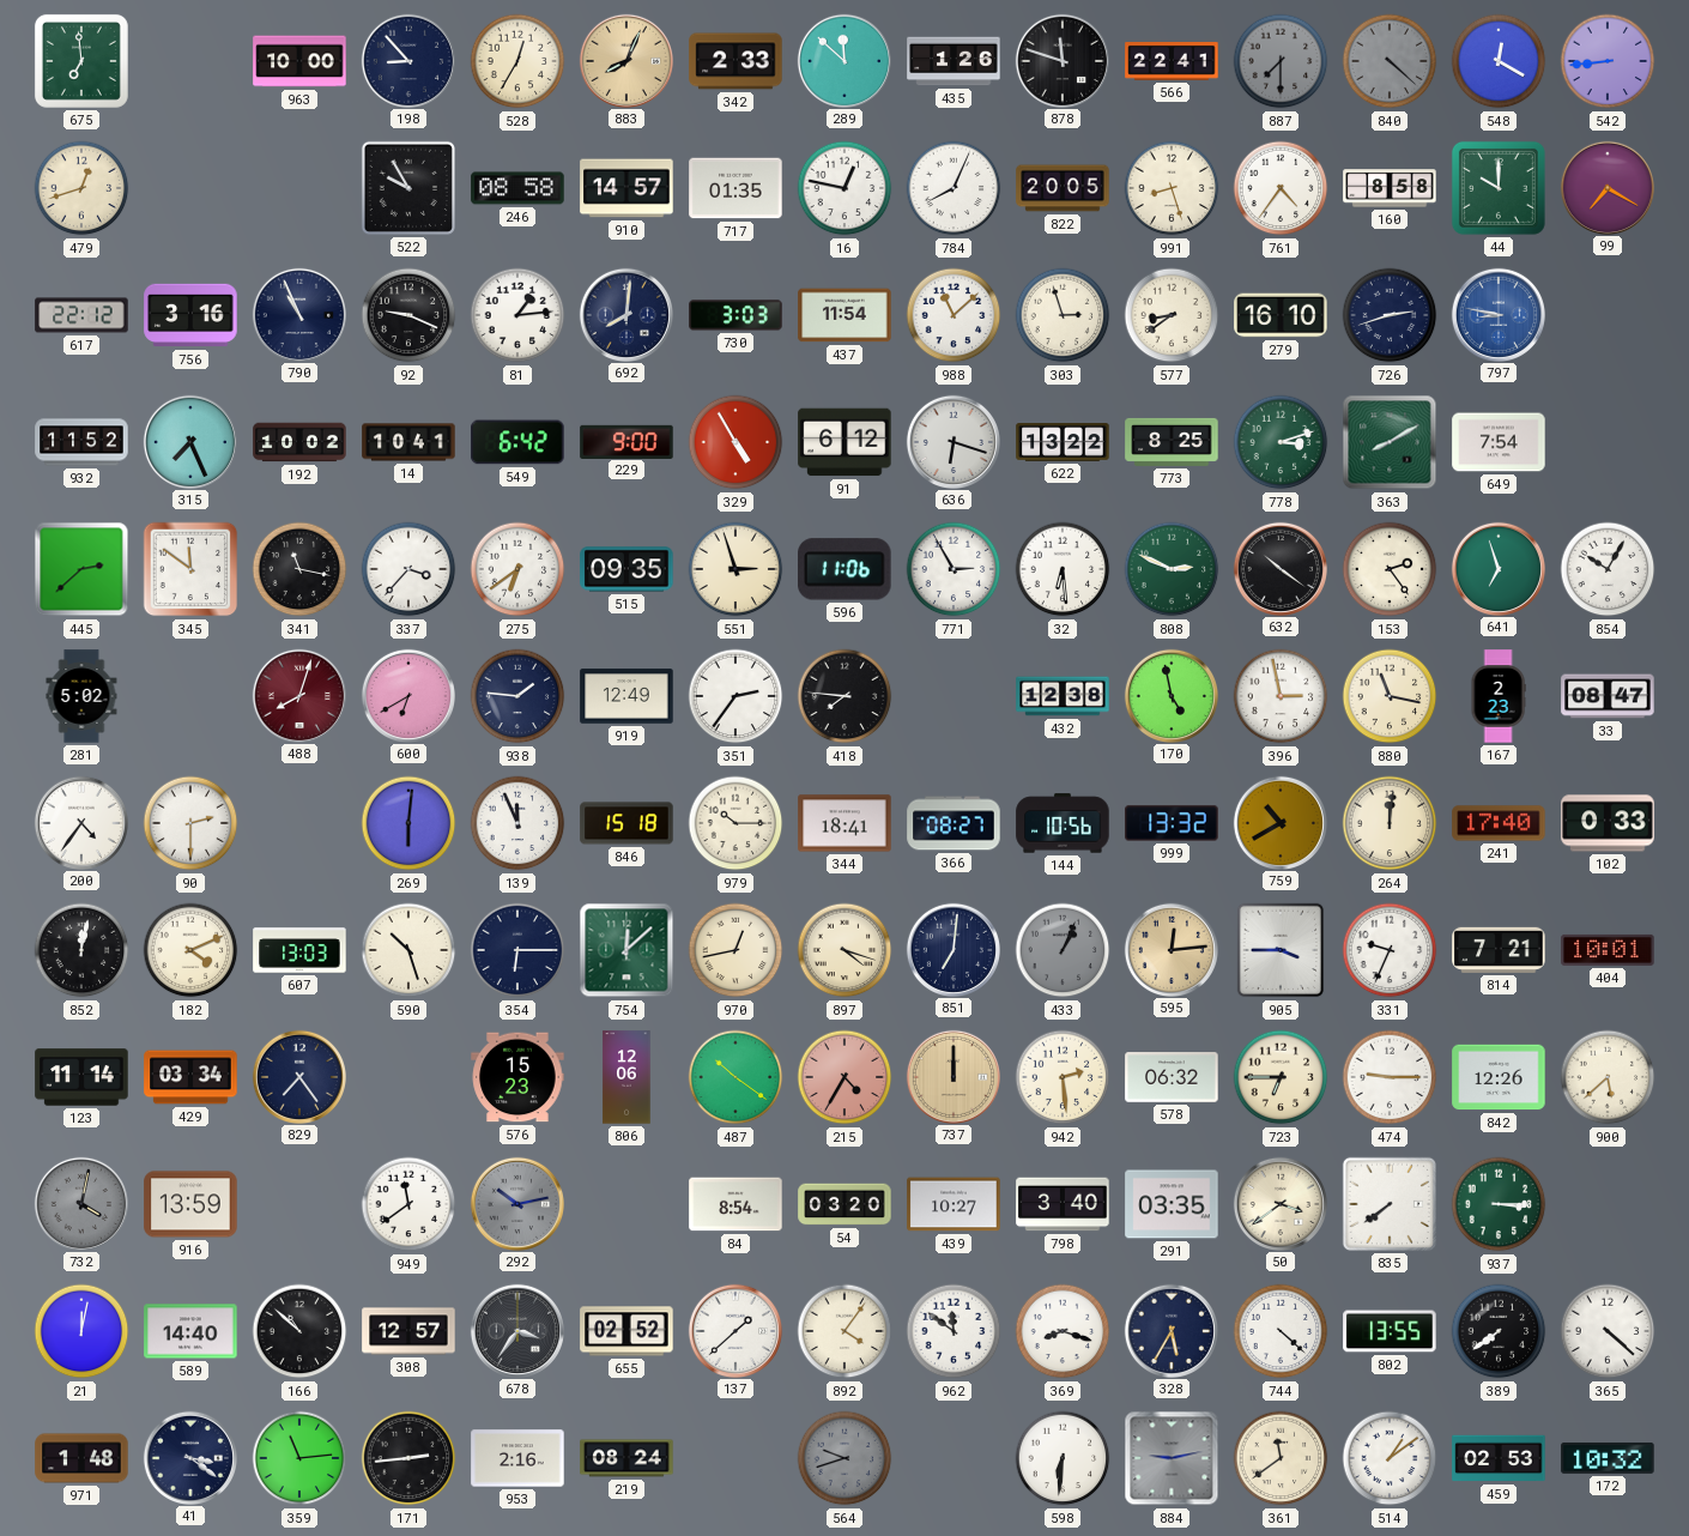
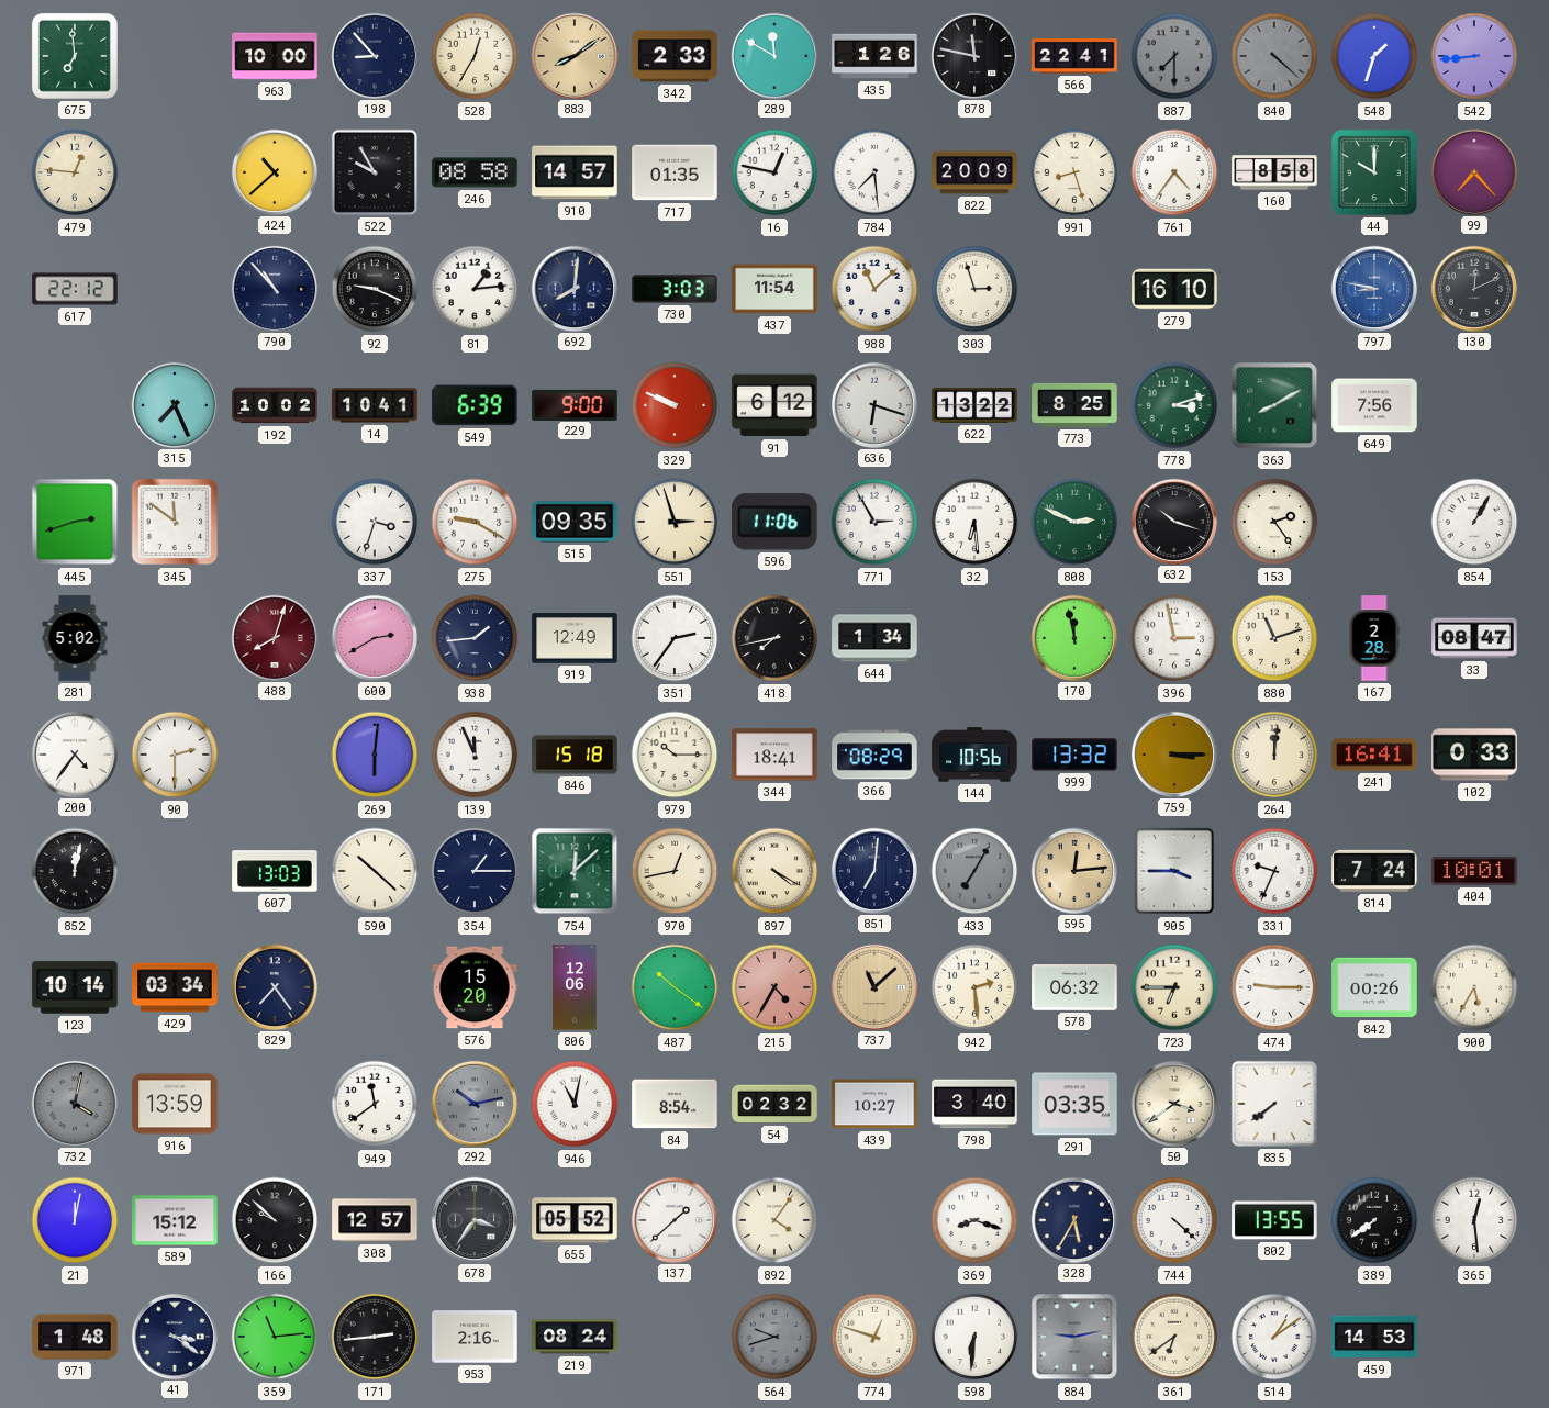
883: 8:04 -> 8:09 (573, 55)
289: 11:52 -> 11:50 (773, 55)
878: 11:48 -> 11:47 (973, 55)
548: 12:20 -> 1:33 (1374, 56)
479: 12:42 -> 12:46 (75, 172)
424: none -> 10:38 (274, 171)
784: 8:04 -> 7:29 (874, 172)
822: 20:05 -> 20:09 (974, 172)
99: 7:20 -> 7:23 (1473, 171)
756: 3:16 -> none (190, 315)
790: 10:56 -> 10:53 (274, 288)
577: 8:39 -> none (1172, 315)
726: 2:42 -> none (1390, 315)
130: none -> 12:11 (1473, 288)
932: 11:52 -> none (81, 442)
549: 6:42 -> 6:39 (475, 405)
329: 4:55 -> 9:49 (675, 405)
649: 7:54 -> 7:56 (1374, 405)
445: 2:38 -> 2:42 (75, 522)
341: 11:17 -> none (299, 569)
337: 3:37 -> 3:33 (375, 522)
275: 6:39 -> 9:20 (475, 522)
632: 10:21 -> 10:18 (1173, 521)
641: 6:57 -> none (1497, 568)
854: 10:05 -> 1:05 (1474, 522)
600: 6:40 -> 2:40 (374, 637)
938: 1:46 -> 1:44 (475, 638)
418: 7:46 -> 7:43 (774, 638)
644: none -> 1:34 (874, 638)
432: 12:38 -> none (1063, 696)
170: 4:58 -> 11:58 (1073, 637)
880: 11:17 -> 11:12 (1274, 638)
167: 2:23 -> 2:28 (1374, 638)
366: 08:27 -> 08:29 (874, 755)
759: 10:40 -> 3:15 (1173, 753)
241: 17:40 -> 16:41 (1374, 755)
182: 4:11 -> none (190, 950)
590: 10:27 -> 10:22 (375, 871)
354: 6:15 -> 1:15 (475, 871)
897: 4:18 -> 4:20 (774, 871)
433: 1:04 -> 7:05 (974, 871)
814: 7:21 -> 7:24 (1374, 871)
123: 11:14 -> 10:14 (75, 987)
576: 15:23 -> 15:20 (475, 987)
737: 12:00 -> 11:08 (873, 986)
842: 12:26 -> 00:26 (1374, 987)
900: 5:38 -> 5:35 (1474, 987)
946: none -> 11:02 (575, 1104)
54: 03:20 -> 02:32 (774, 1104)
937: 3:15 -> none (1499, 1204)
589: 14:40 -> 15:12 (175, 1220)
166: 10:52 -> 9:52 (275, 1220)
655: 02:52 -> 05:52 (575, 1220)
962: 11:51 -> none (954, 1331)
365: 4:22 -> 12:29 (1474, 1220)
774: none -> 12:48 (874, 1337)
361: 11:39 -> 6:39 (1174, 1337)
459: 02:53 -> 14:53 (1374, 1337)
172: 10:32 -> none (1608, 1458)
